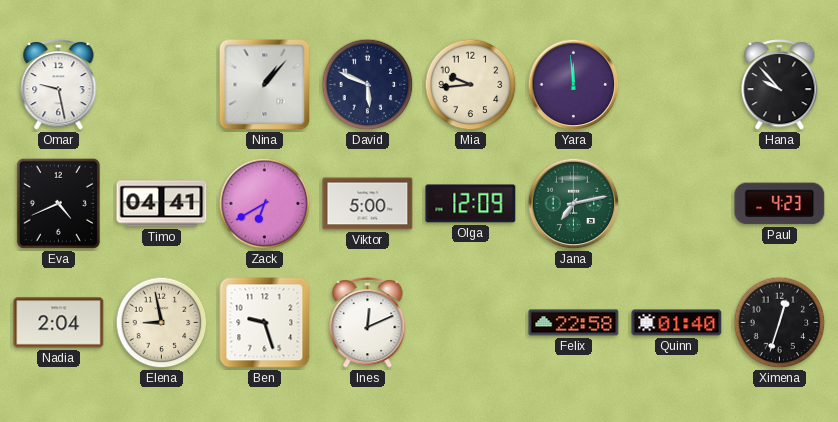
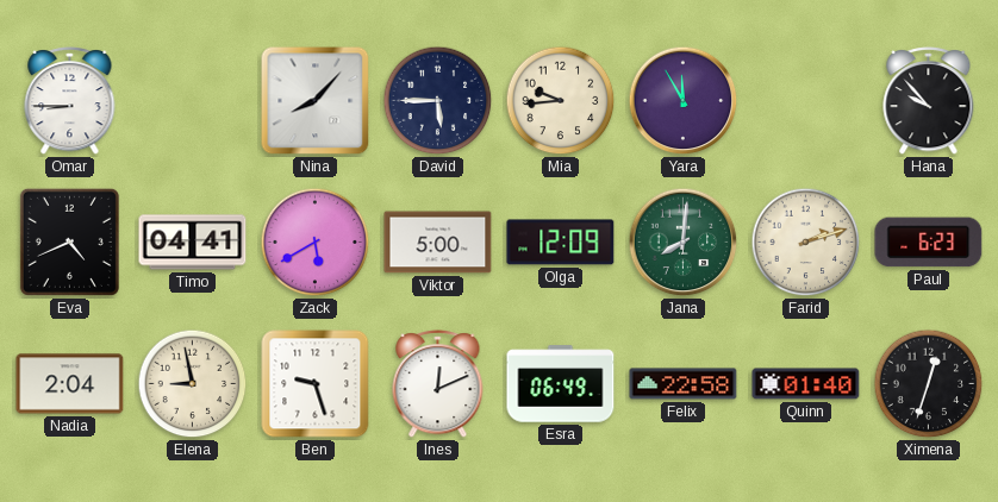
Omar: 9:28 -> 8:45 (70, 101)
Nina: 1:07 -> 8:07 (316, 101)
David: 5:49 -> 5:45 (438, 101)
Yara: 11:59 -> 11:55 (684, 101)
Zack: 6:40 -> 5:40 (316, 243)
Jana: 7:13 -> 8:01 (684, 243)
Farid: none -> 2:12 (806, 243)
Paul: 4:23 -> 6:23 (929, 243)
Esra: none -> 06:49 (561, 384)
